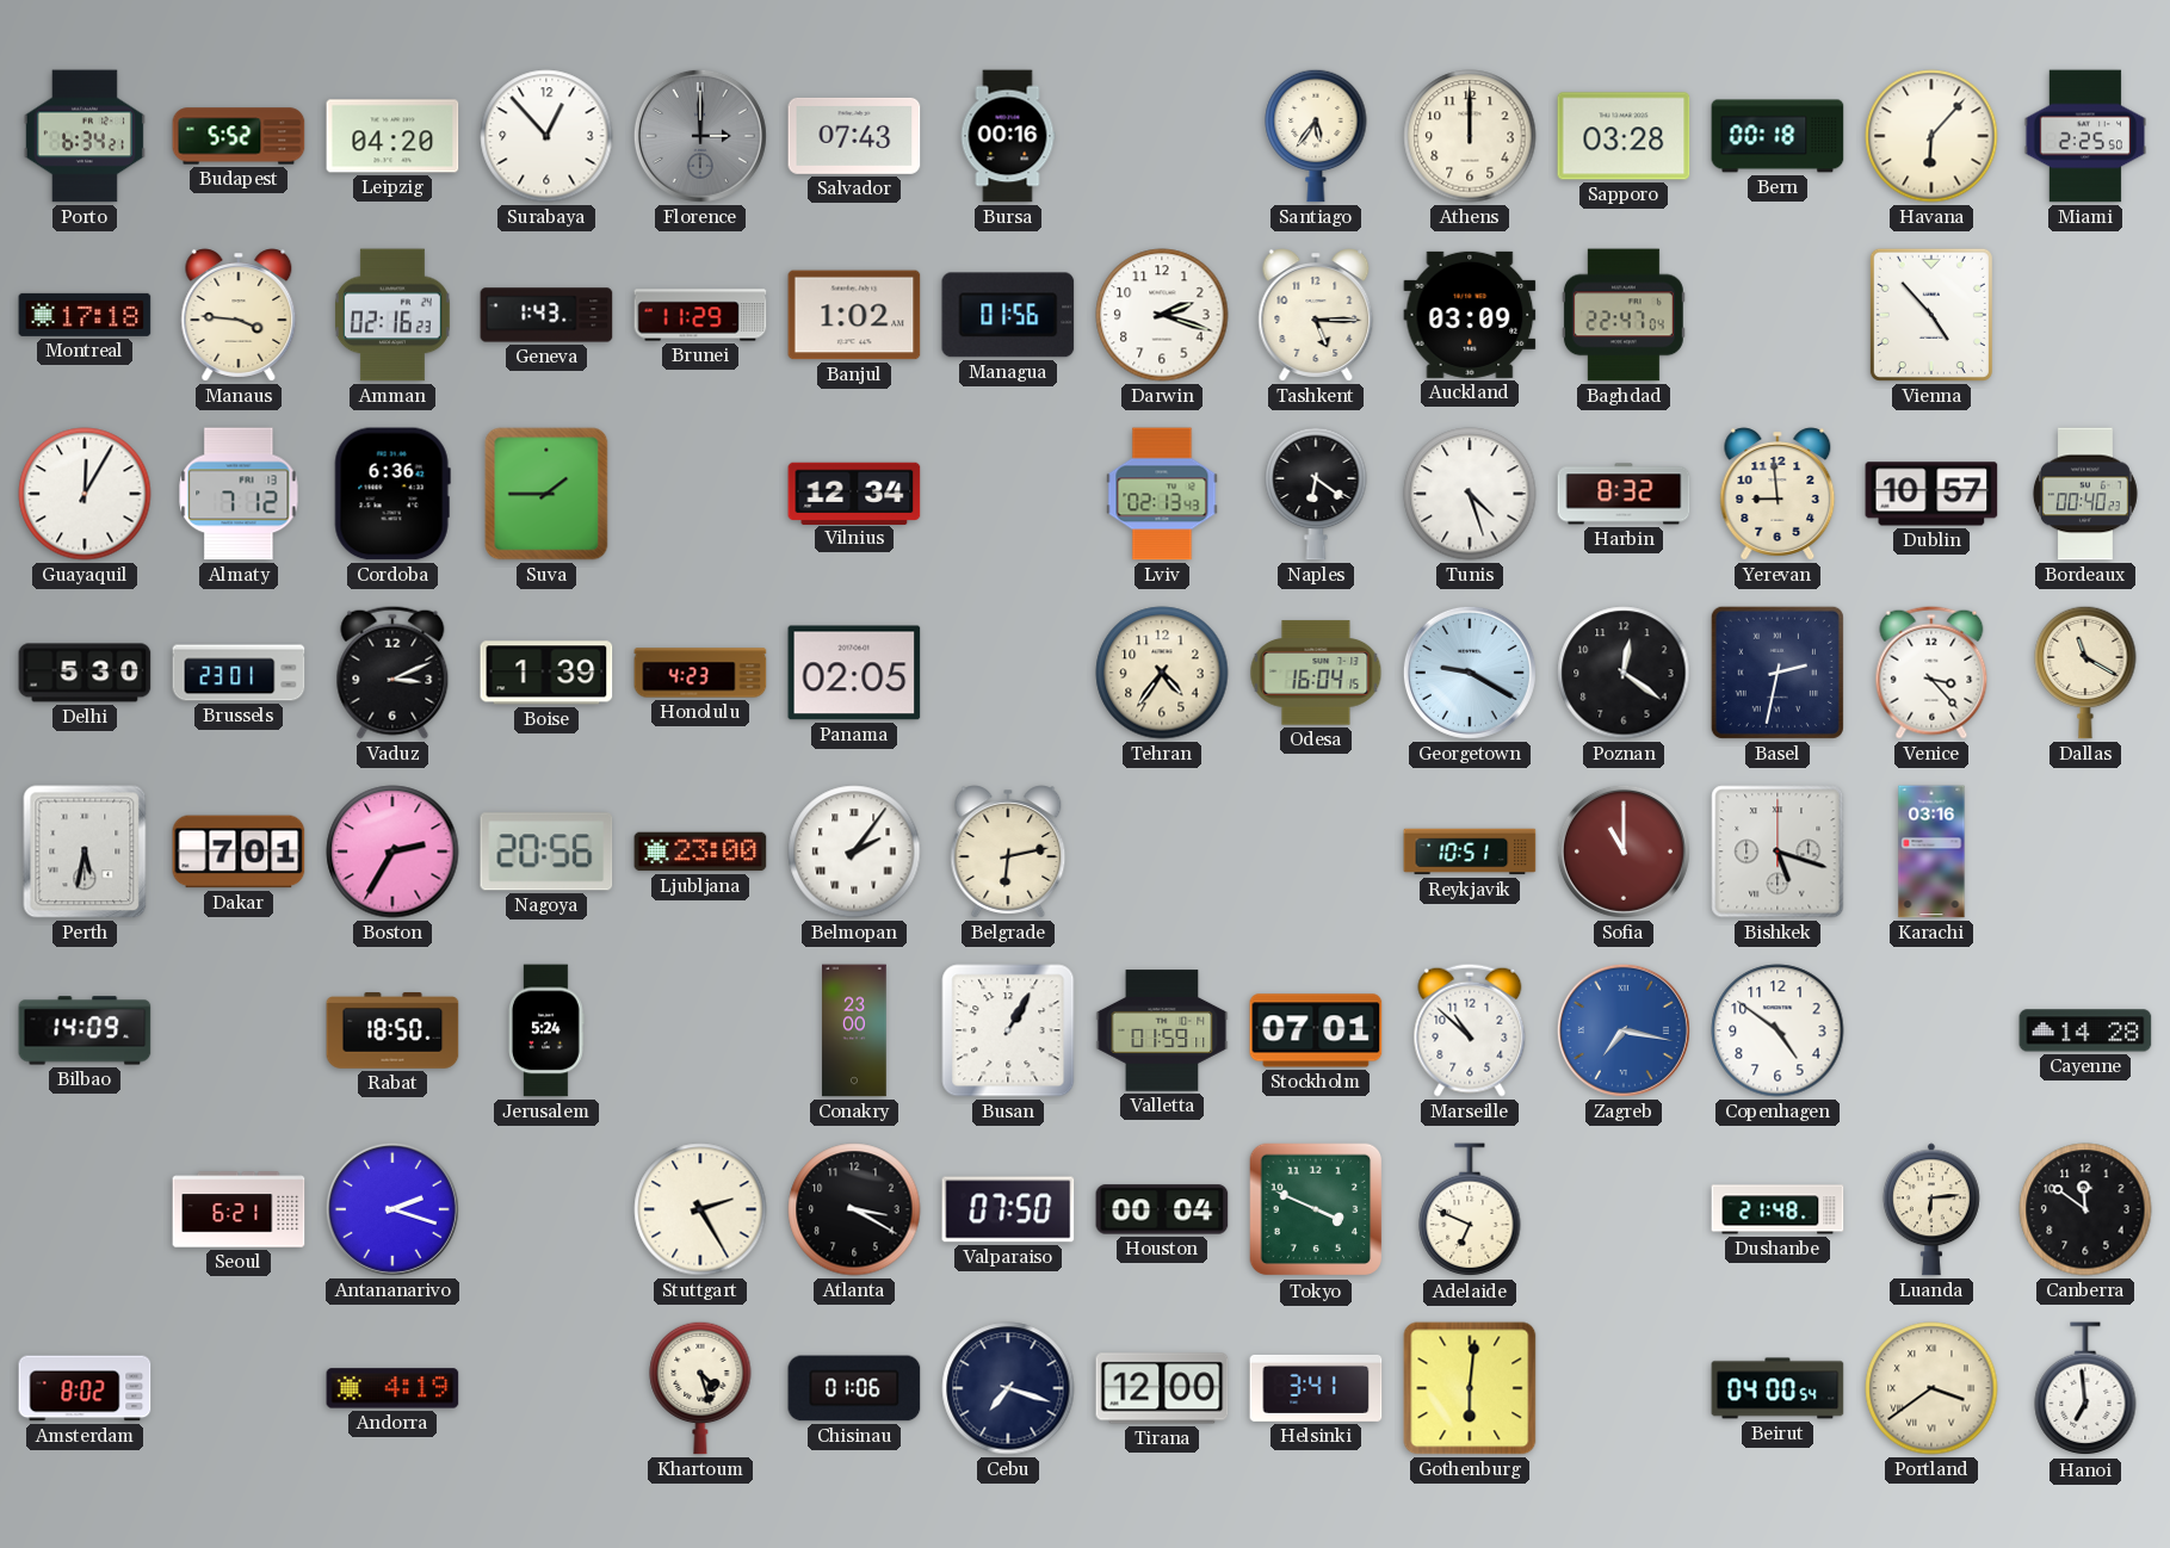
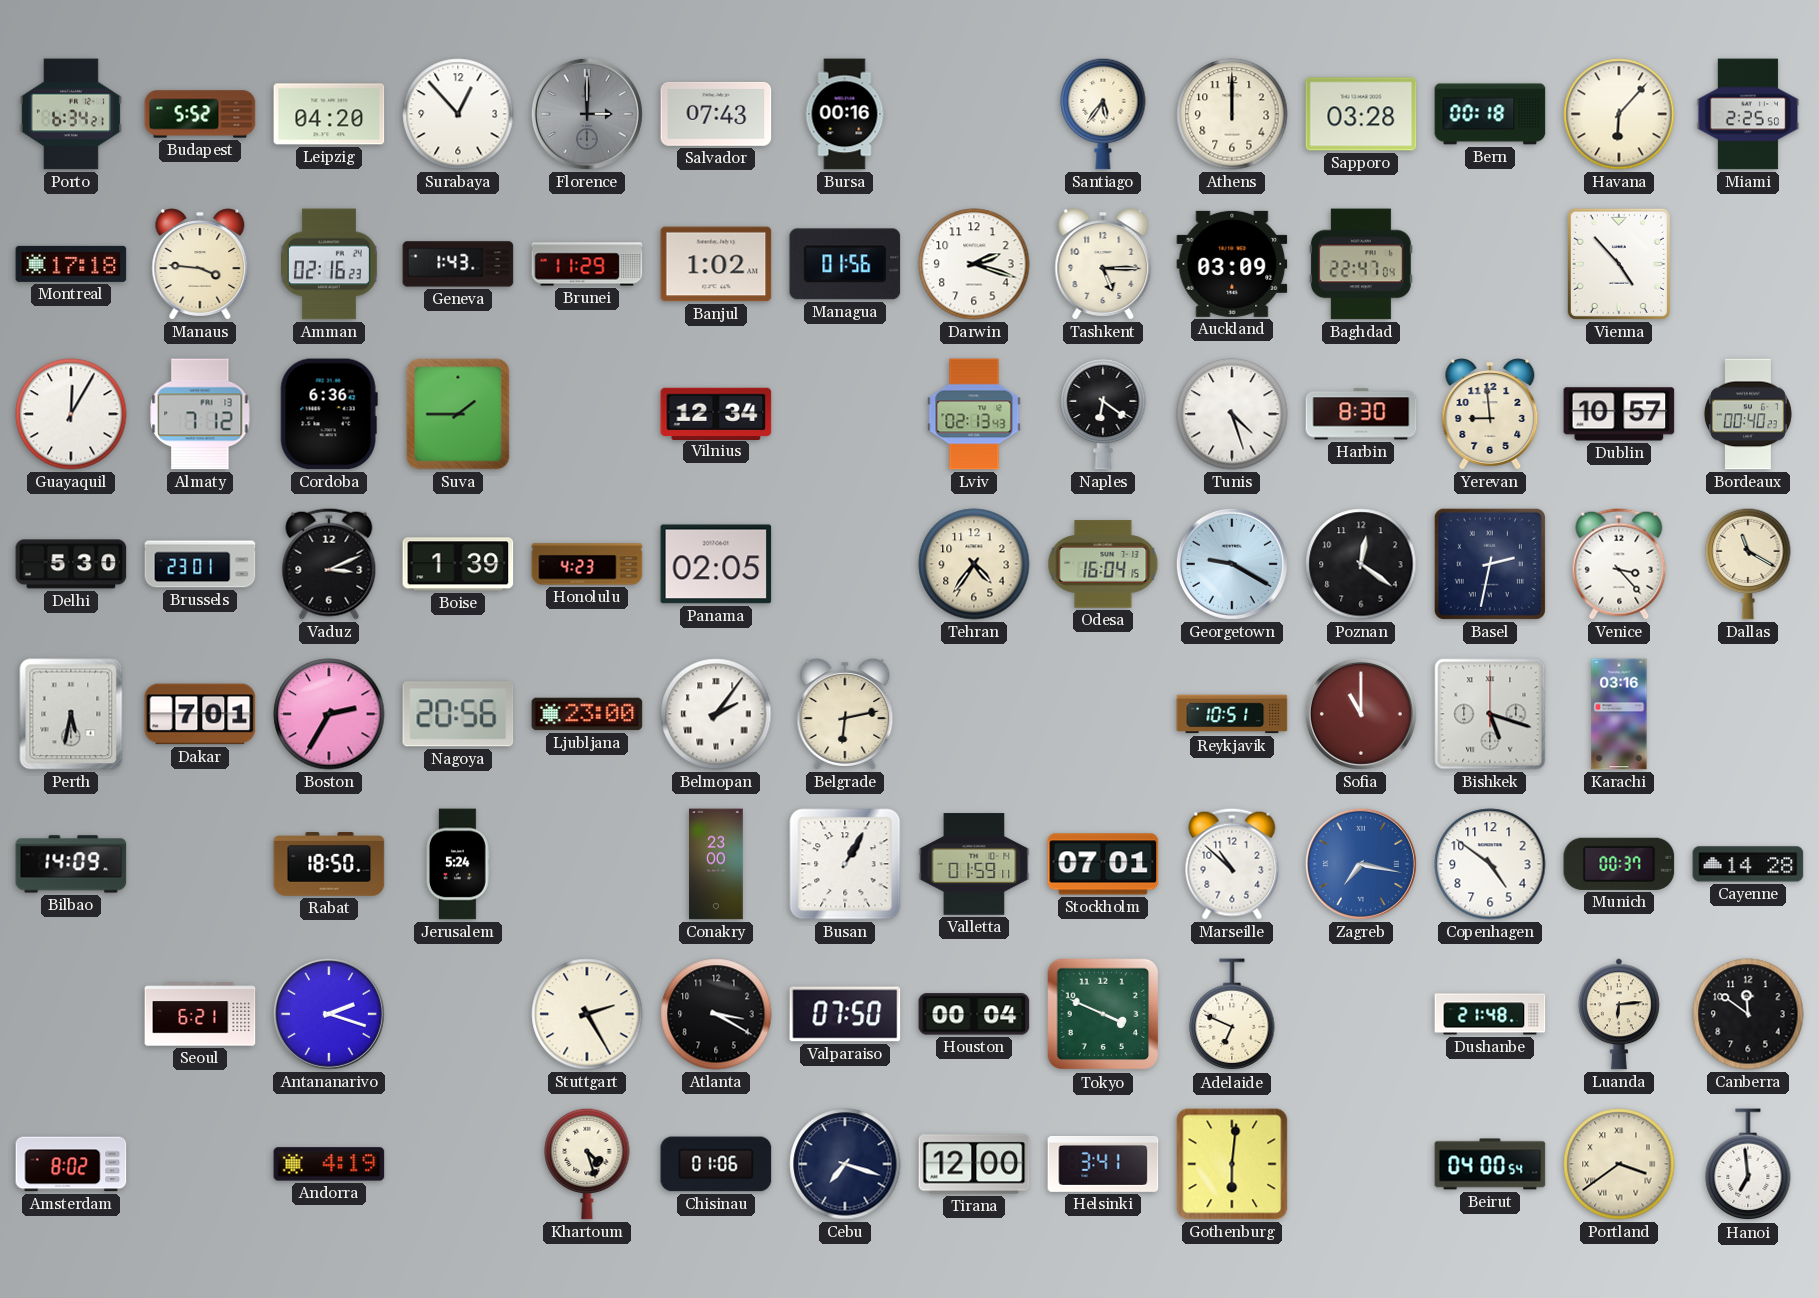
Harbin: 8:32 -> 8:30 (1361, 414)
Munich: none -> 00:37 (1619, 864)
